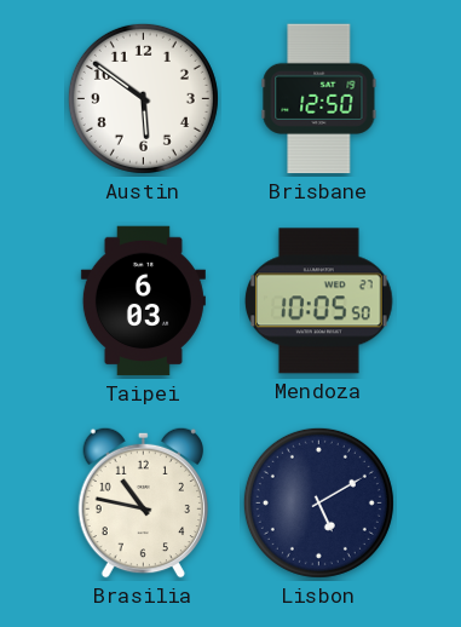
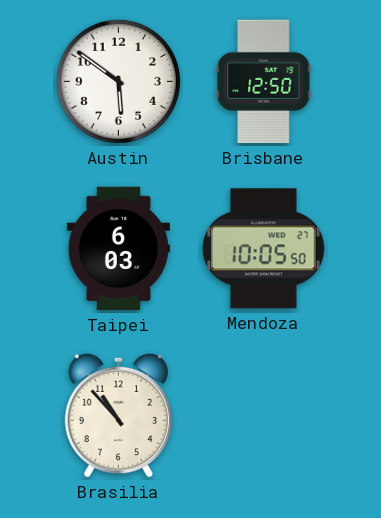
Brasilia: 10:47 -> 10:53 (118, 415)
Lisbon: 5:10 -> none (318, 502)
